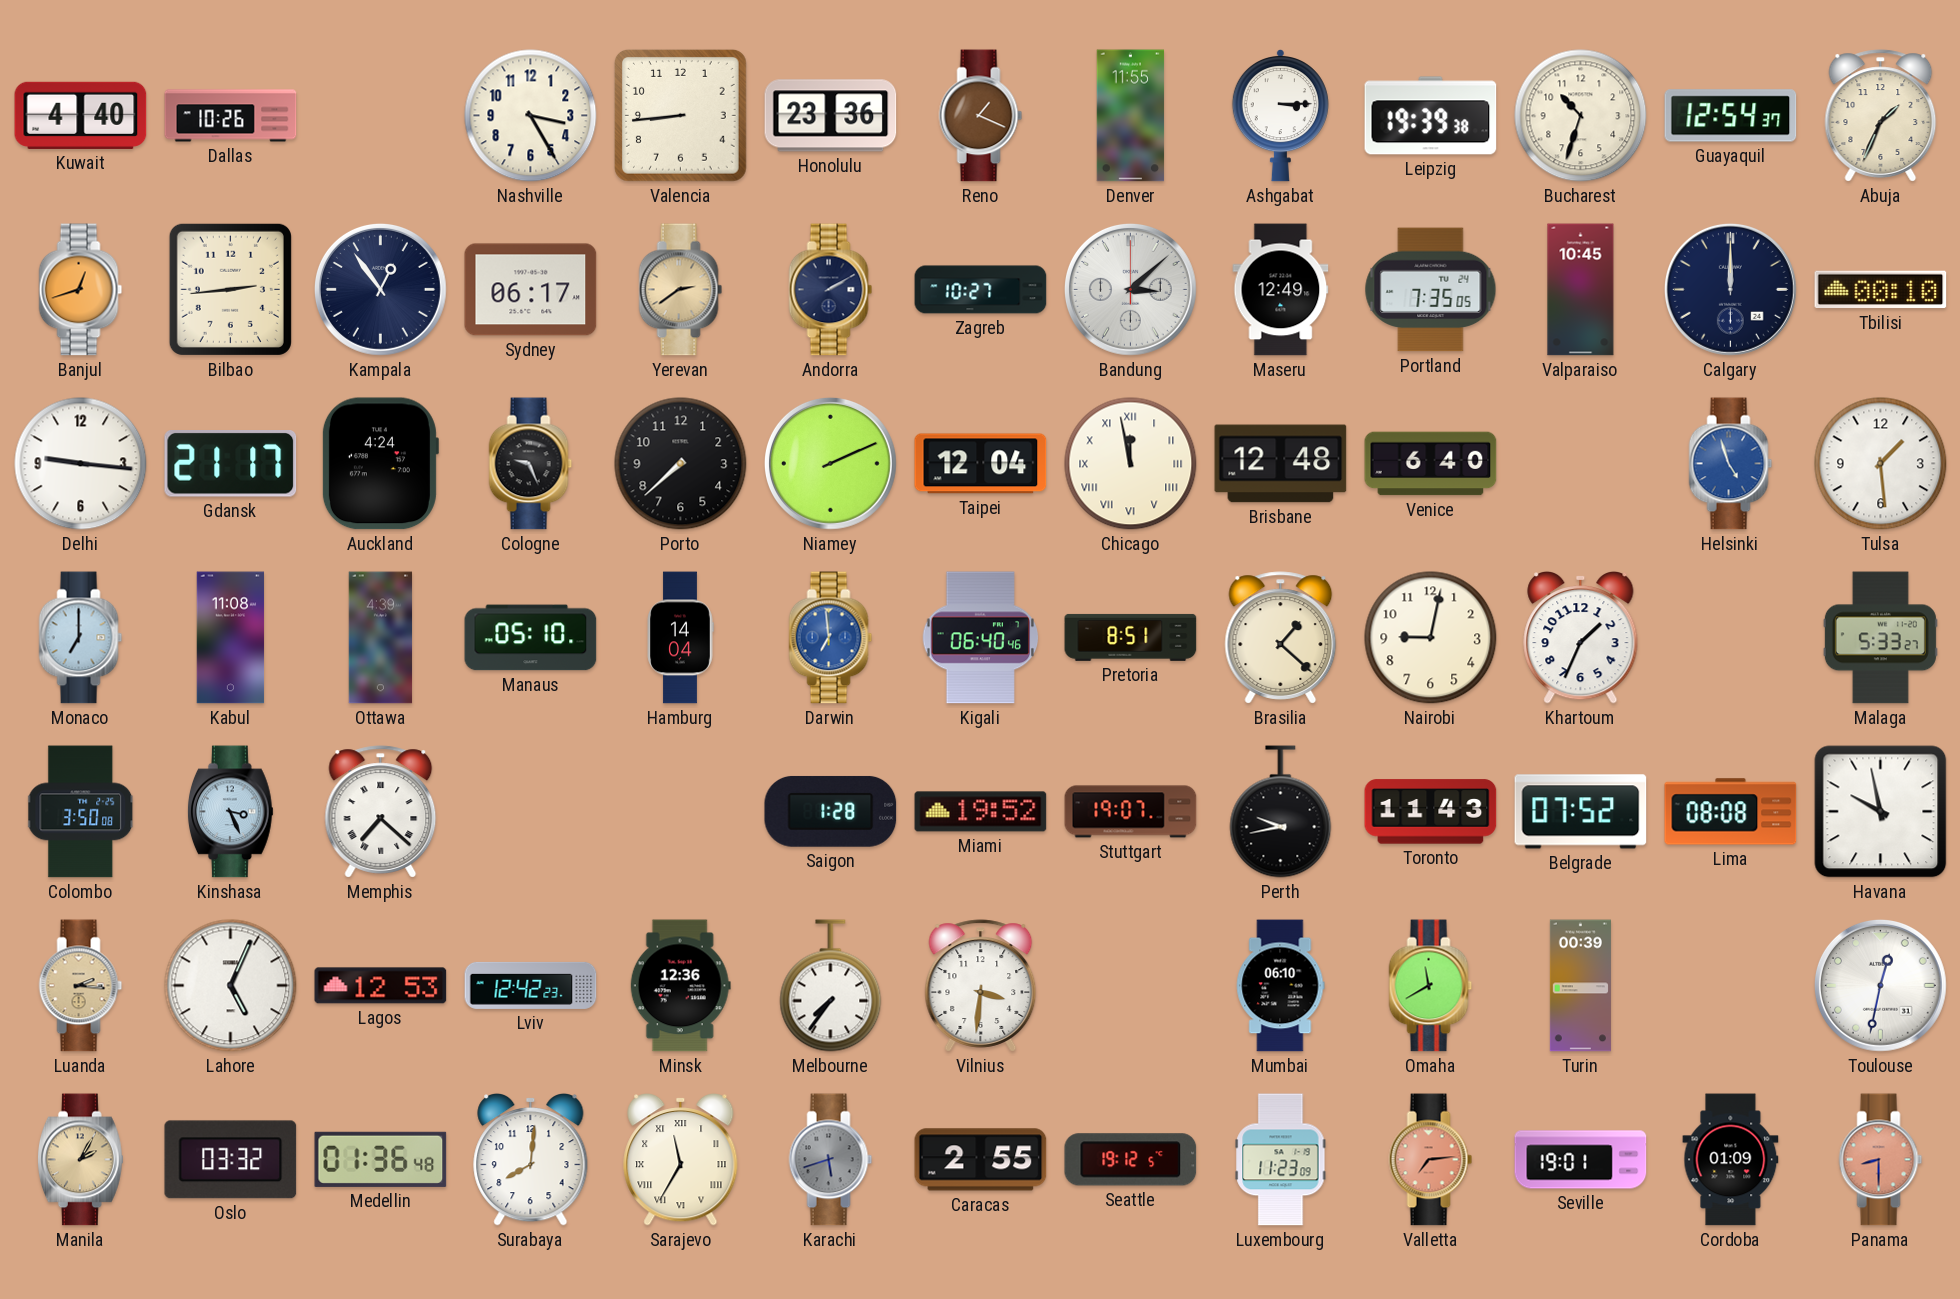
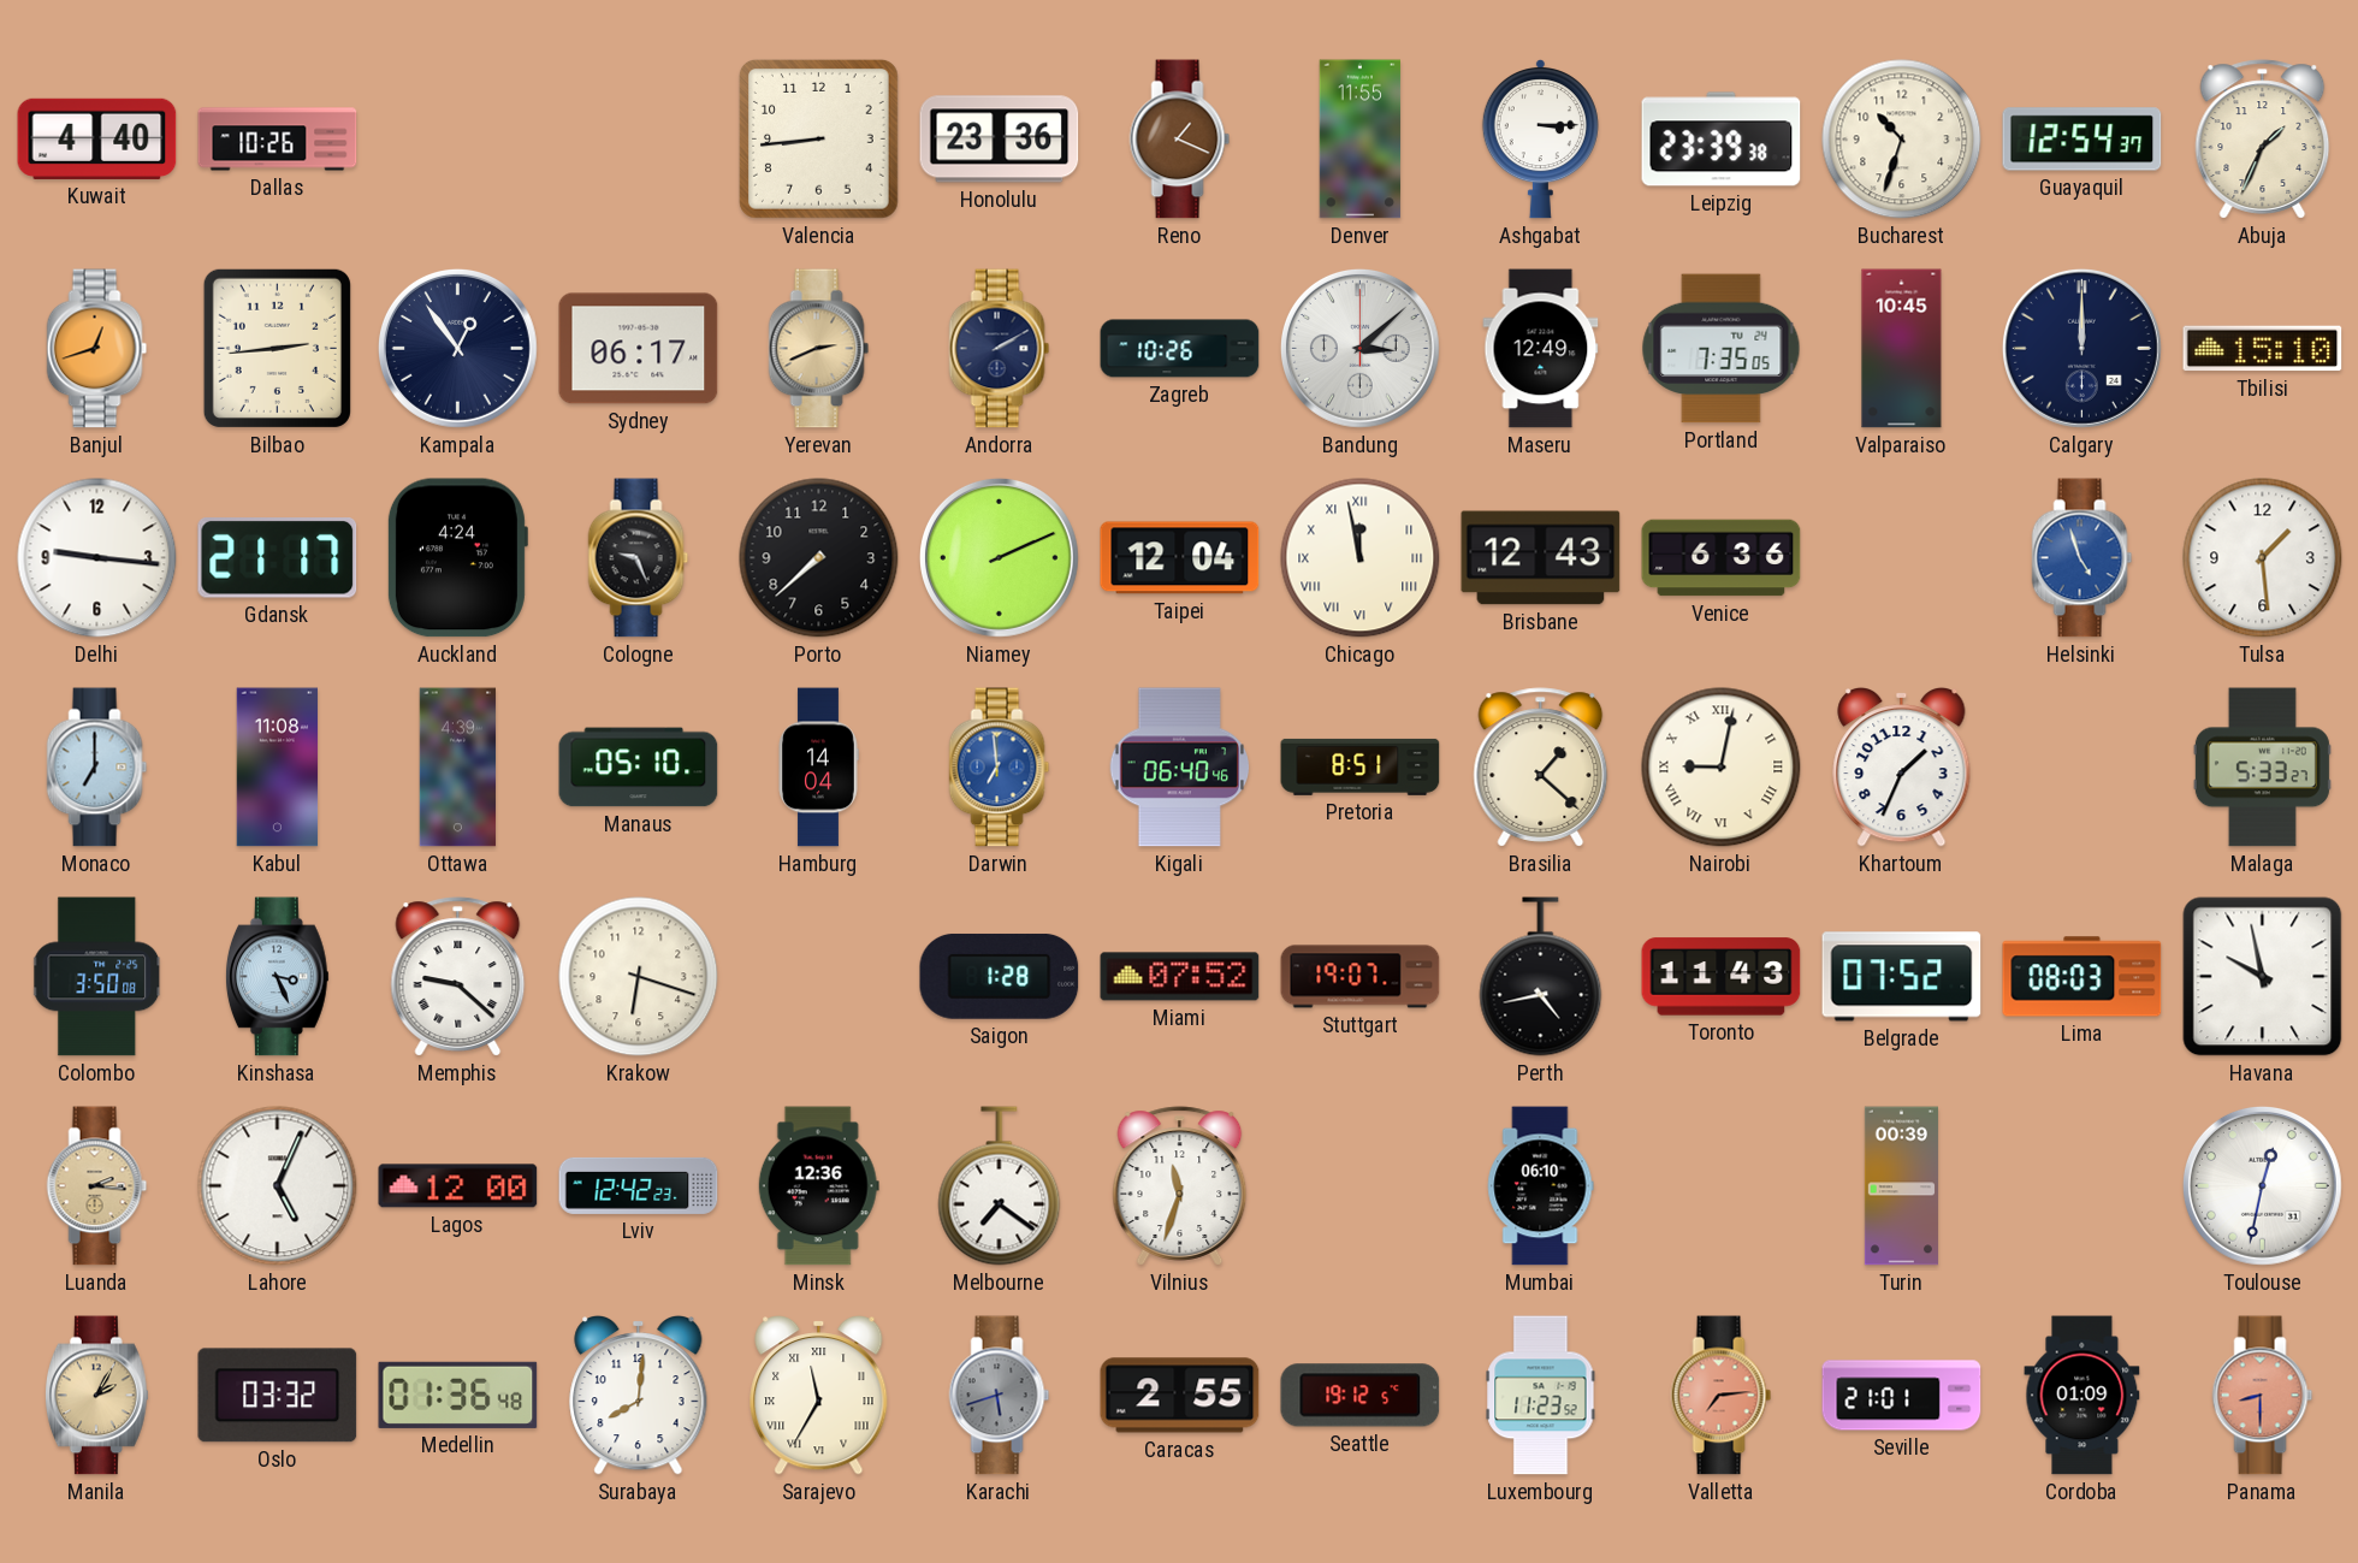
Nashville: 3:25 -> none (531, 116)
Leipzig: 19:39 -> 23:39 (1722, 140)
Yerevan: 2:39 -> 2:41 (819, 349)
Zagreb: 10:27 -> 10:26 (1180, 349)
Tbilisi: 00:10 -> 15:10 (2263, 349)
Brisbane: 12:48 -> 12:43 (1541, 558)
Venice: 6:40 -> 6:36 (1722, 558)
Nairobi numerals: Arabic -> Roman (1722, 768)
Memphis: 7:22 -> 9:22 (458, 977)
Krakow: none -> 6:18 (639, 977)
Miami: 19:52 -> 07:52 (1180, 977)
Perth: 9:43 -> 4:43 (1541, 977)
Lima: 08:08 -> 08:03 (2082, 977)
Lagos: 12:53 -> 12:00 (458, 1186)
Melbourne: 7:36 -> 7:21 (1000, 1186)
Vilnius: 3:31 -> 11:33 (1180, 1186)
Omaha: 11:40 -> none (1431, 986)
Luxembourg: 11:23:09 -> 11:23:52 (1541, 1396)
Seville: 19:01 -> 21:01 (1902, 1396)
